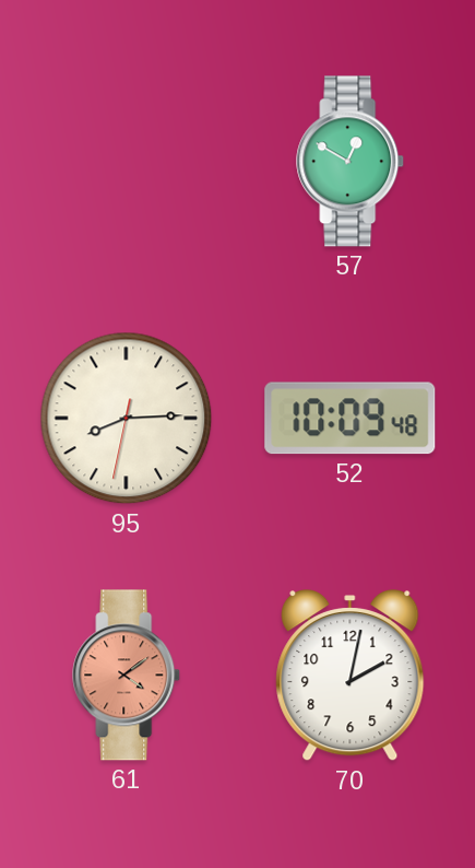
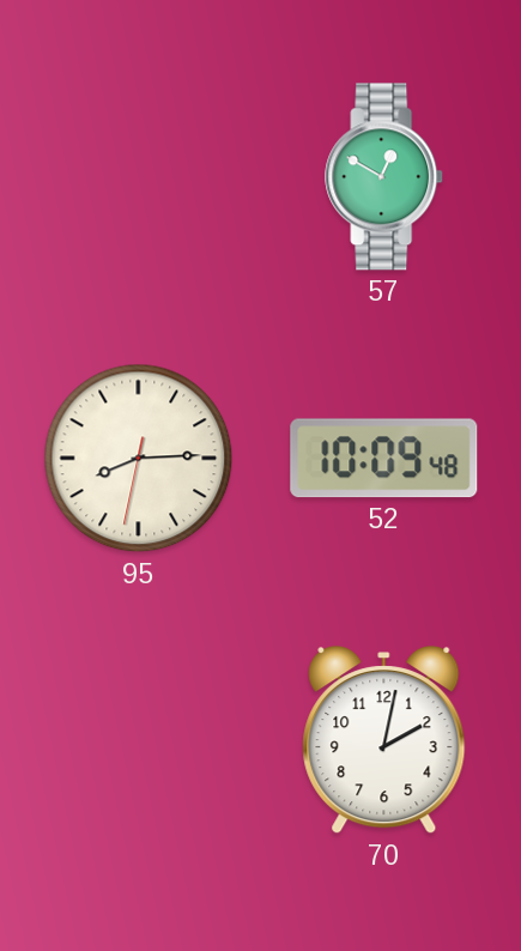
61: 4:09 -> none (127, 676)
